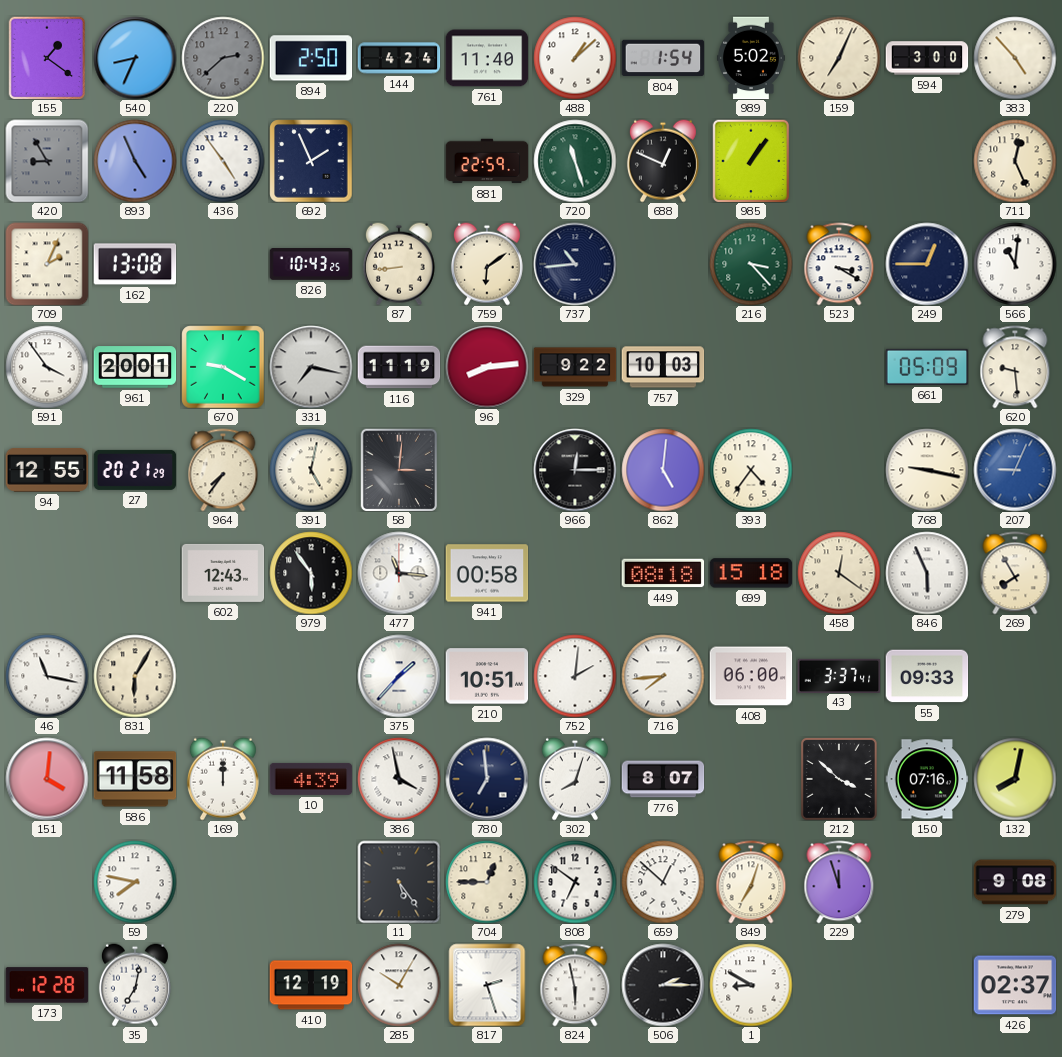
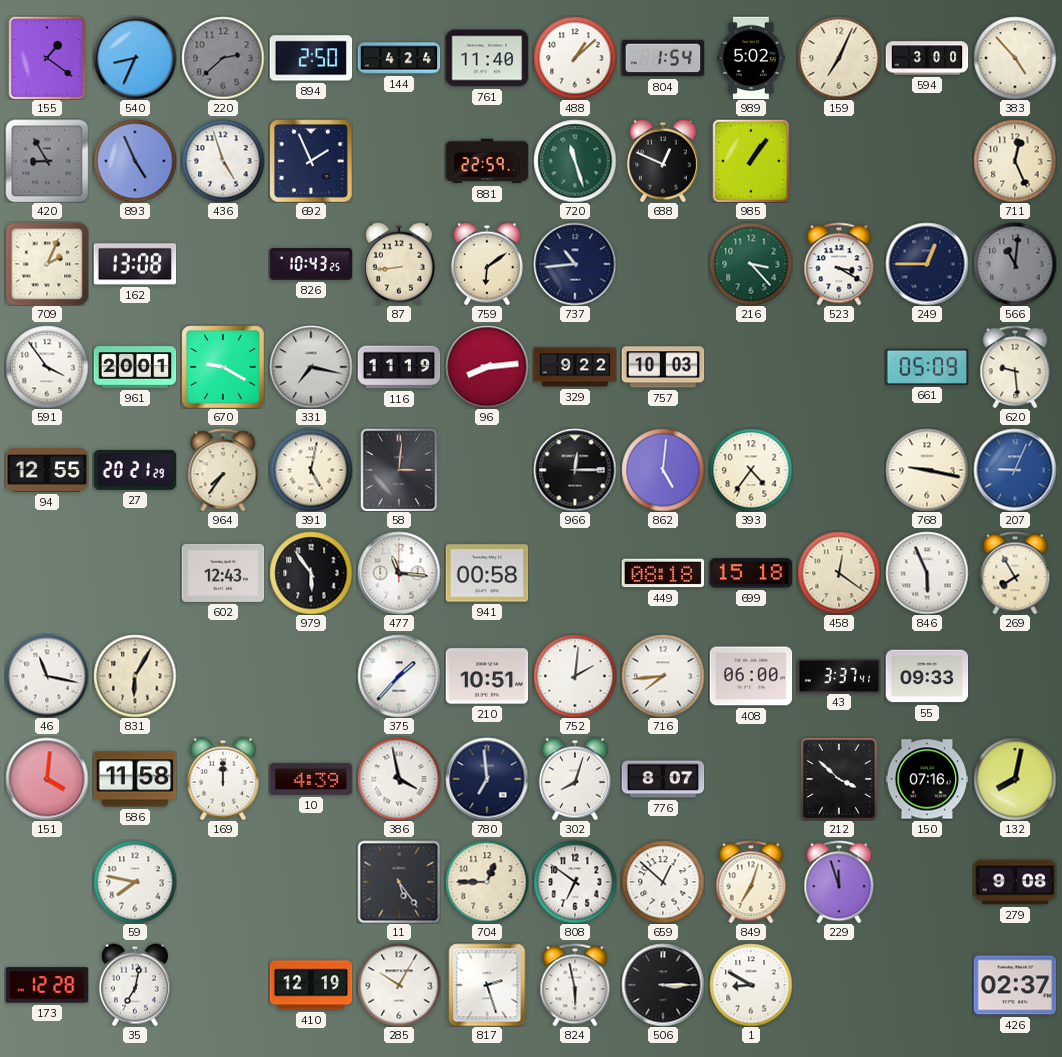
436: 4:54 -> 4:57 (223, 161)
566 dial: white -> grey (1015, 264)
506: 2:15 -> 3:15 (663, 985)
